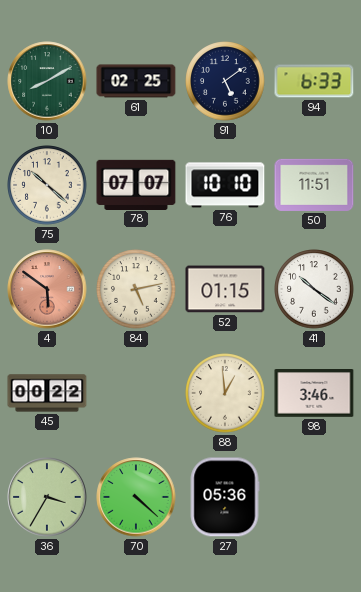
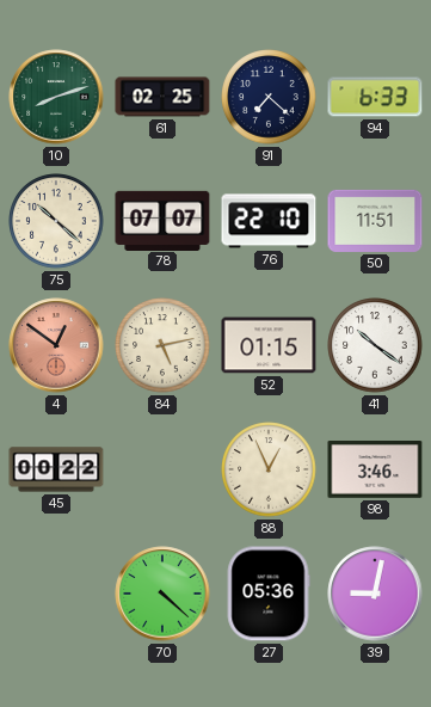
10: 8:10 -> 8:12 (56, 97)
91: 5:09 -> 7:22 (269, 97)
76: 10:10 -> 22:10 (269, 221)
4: 5:51 -> 12:51 (56, 345)
88: 12:59 -> 12:56 (269, 469)
36: 3:35 -> none (47, 497)
39: none -> 9:02 (375, 594)
